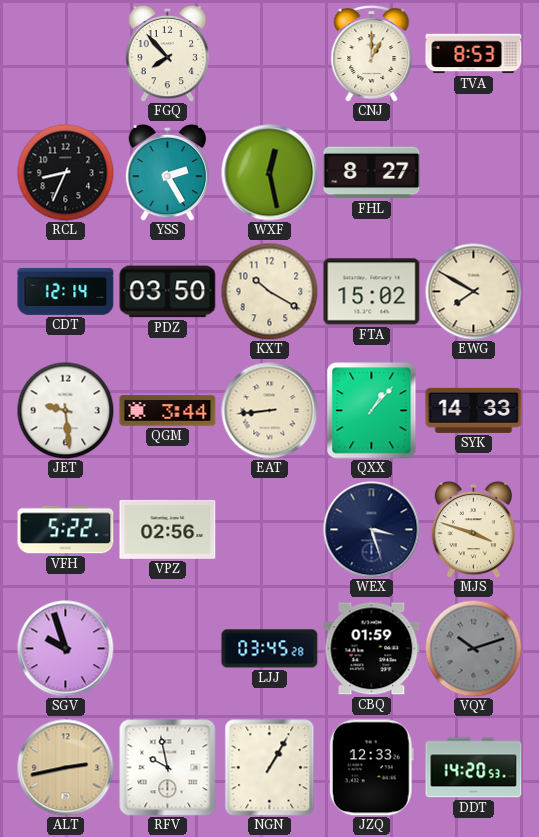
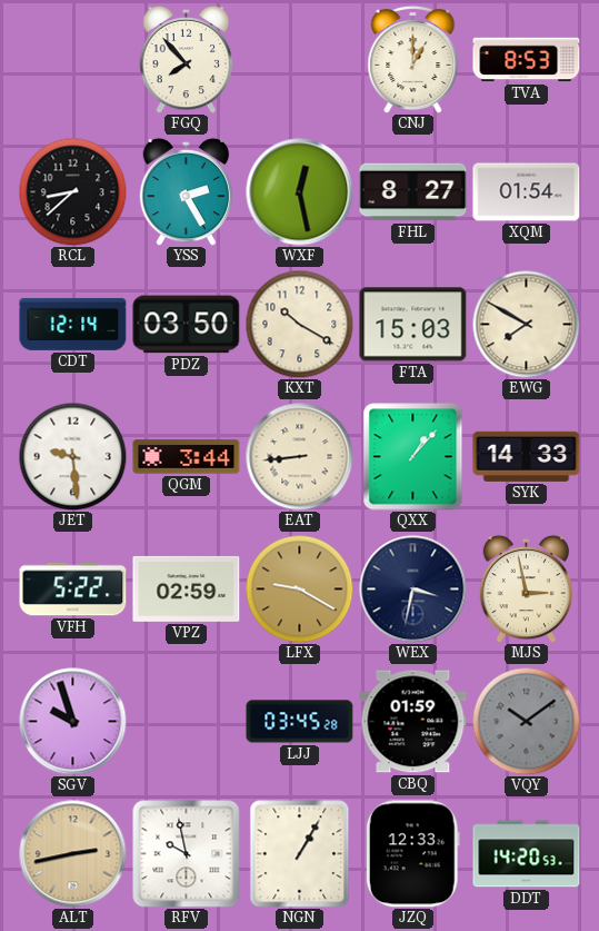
RCL: 8:34 -> 8:38 (72, 191)
XQM: none -> 01:54 (527, 192)
FTA: 15:02 -> 15:03 (413, 325)
VPZ: 02:56 -> 02:59 (187, 588)
LFX: none -> 9:20 (299, 588)
WEX: 3:27 -> 3:32 (413, 590)
MJS: 3:48 -> 2:58 (527, 588)
VQY: 10:12 -> 10:09 (526, 721)
